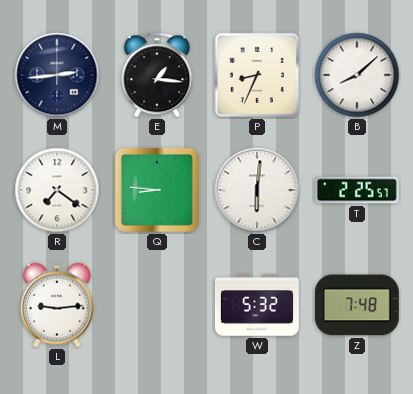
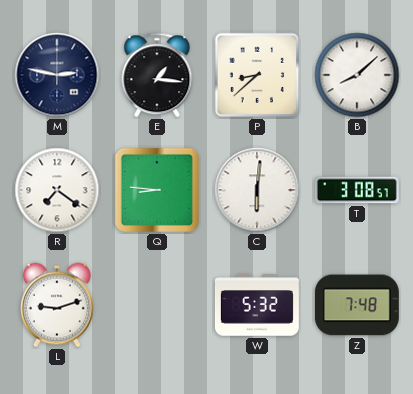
M: 2:44 -> 2:47 (57, 75)
P: 8:34 -> 8:38 (257, 75)
T: 2:25 -> 3:08 (357, 190)
L: 9:14 -> 9:12 (57, 305)
